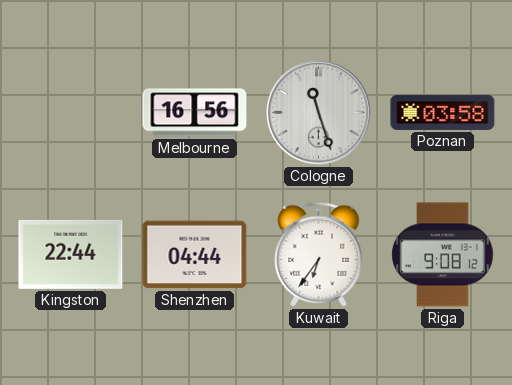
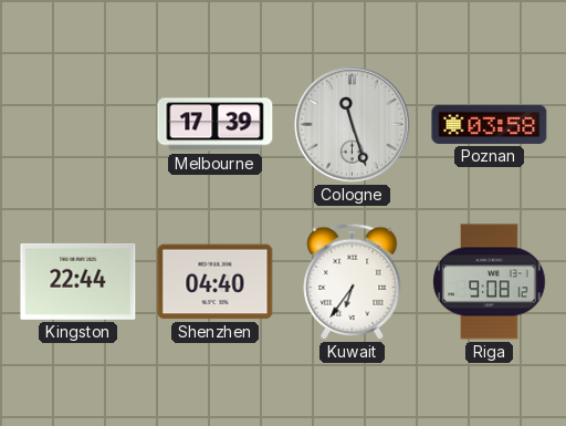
Melbourne: 16:56 -> 17:39 (216, 125)
Shenzhen: 04:44 -> 04:40 (216, 282)
